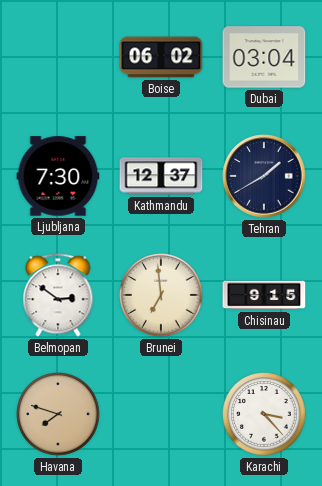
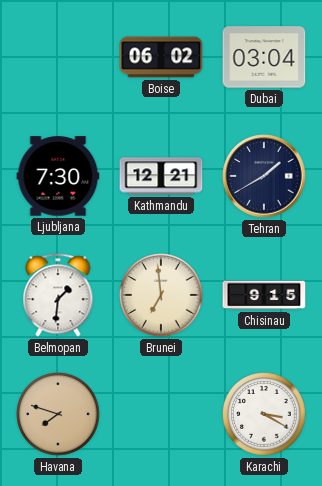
Kathmandu: 12:37 -> 12:21 (161, 176)
Belmopan: 2:51 -> 1:31 (58, 295)
Karachi: 3:23 -> 3:20 (265, 415)
